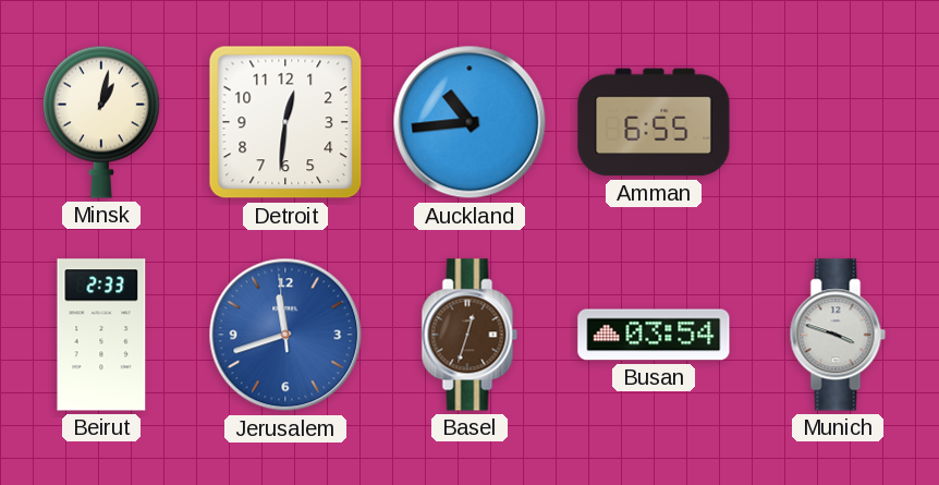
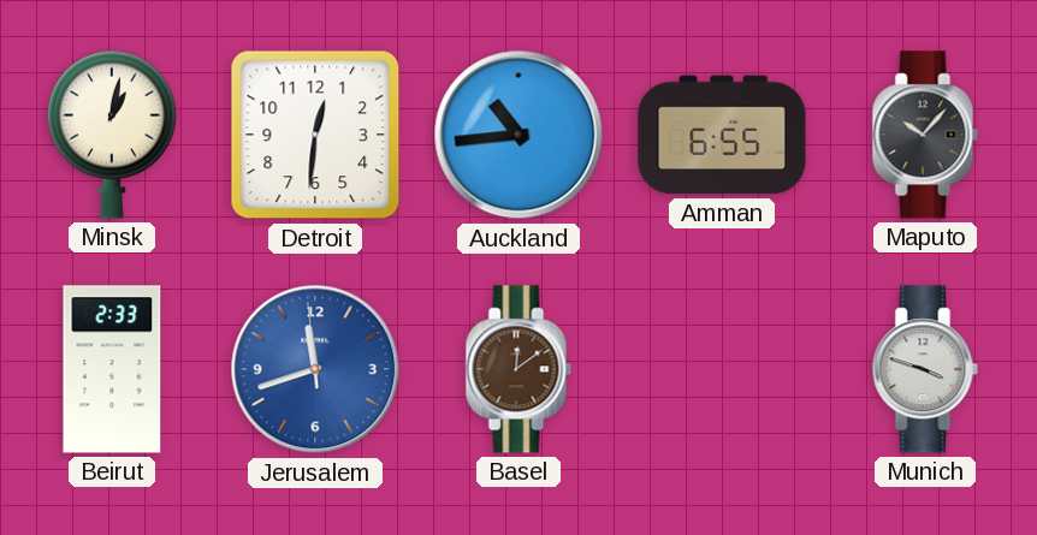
Maputo: none -> 10:07 (925, 135)
Basel: 12:33 -> 12:09 (518, 369)
Busan: 03:54 -> none (654, 335)
